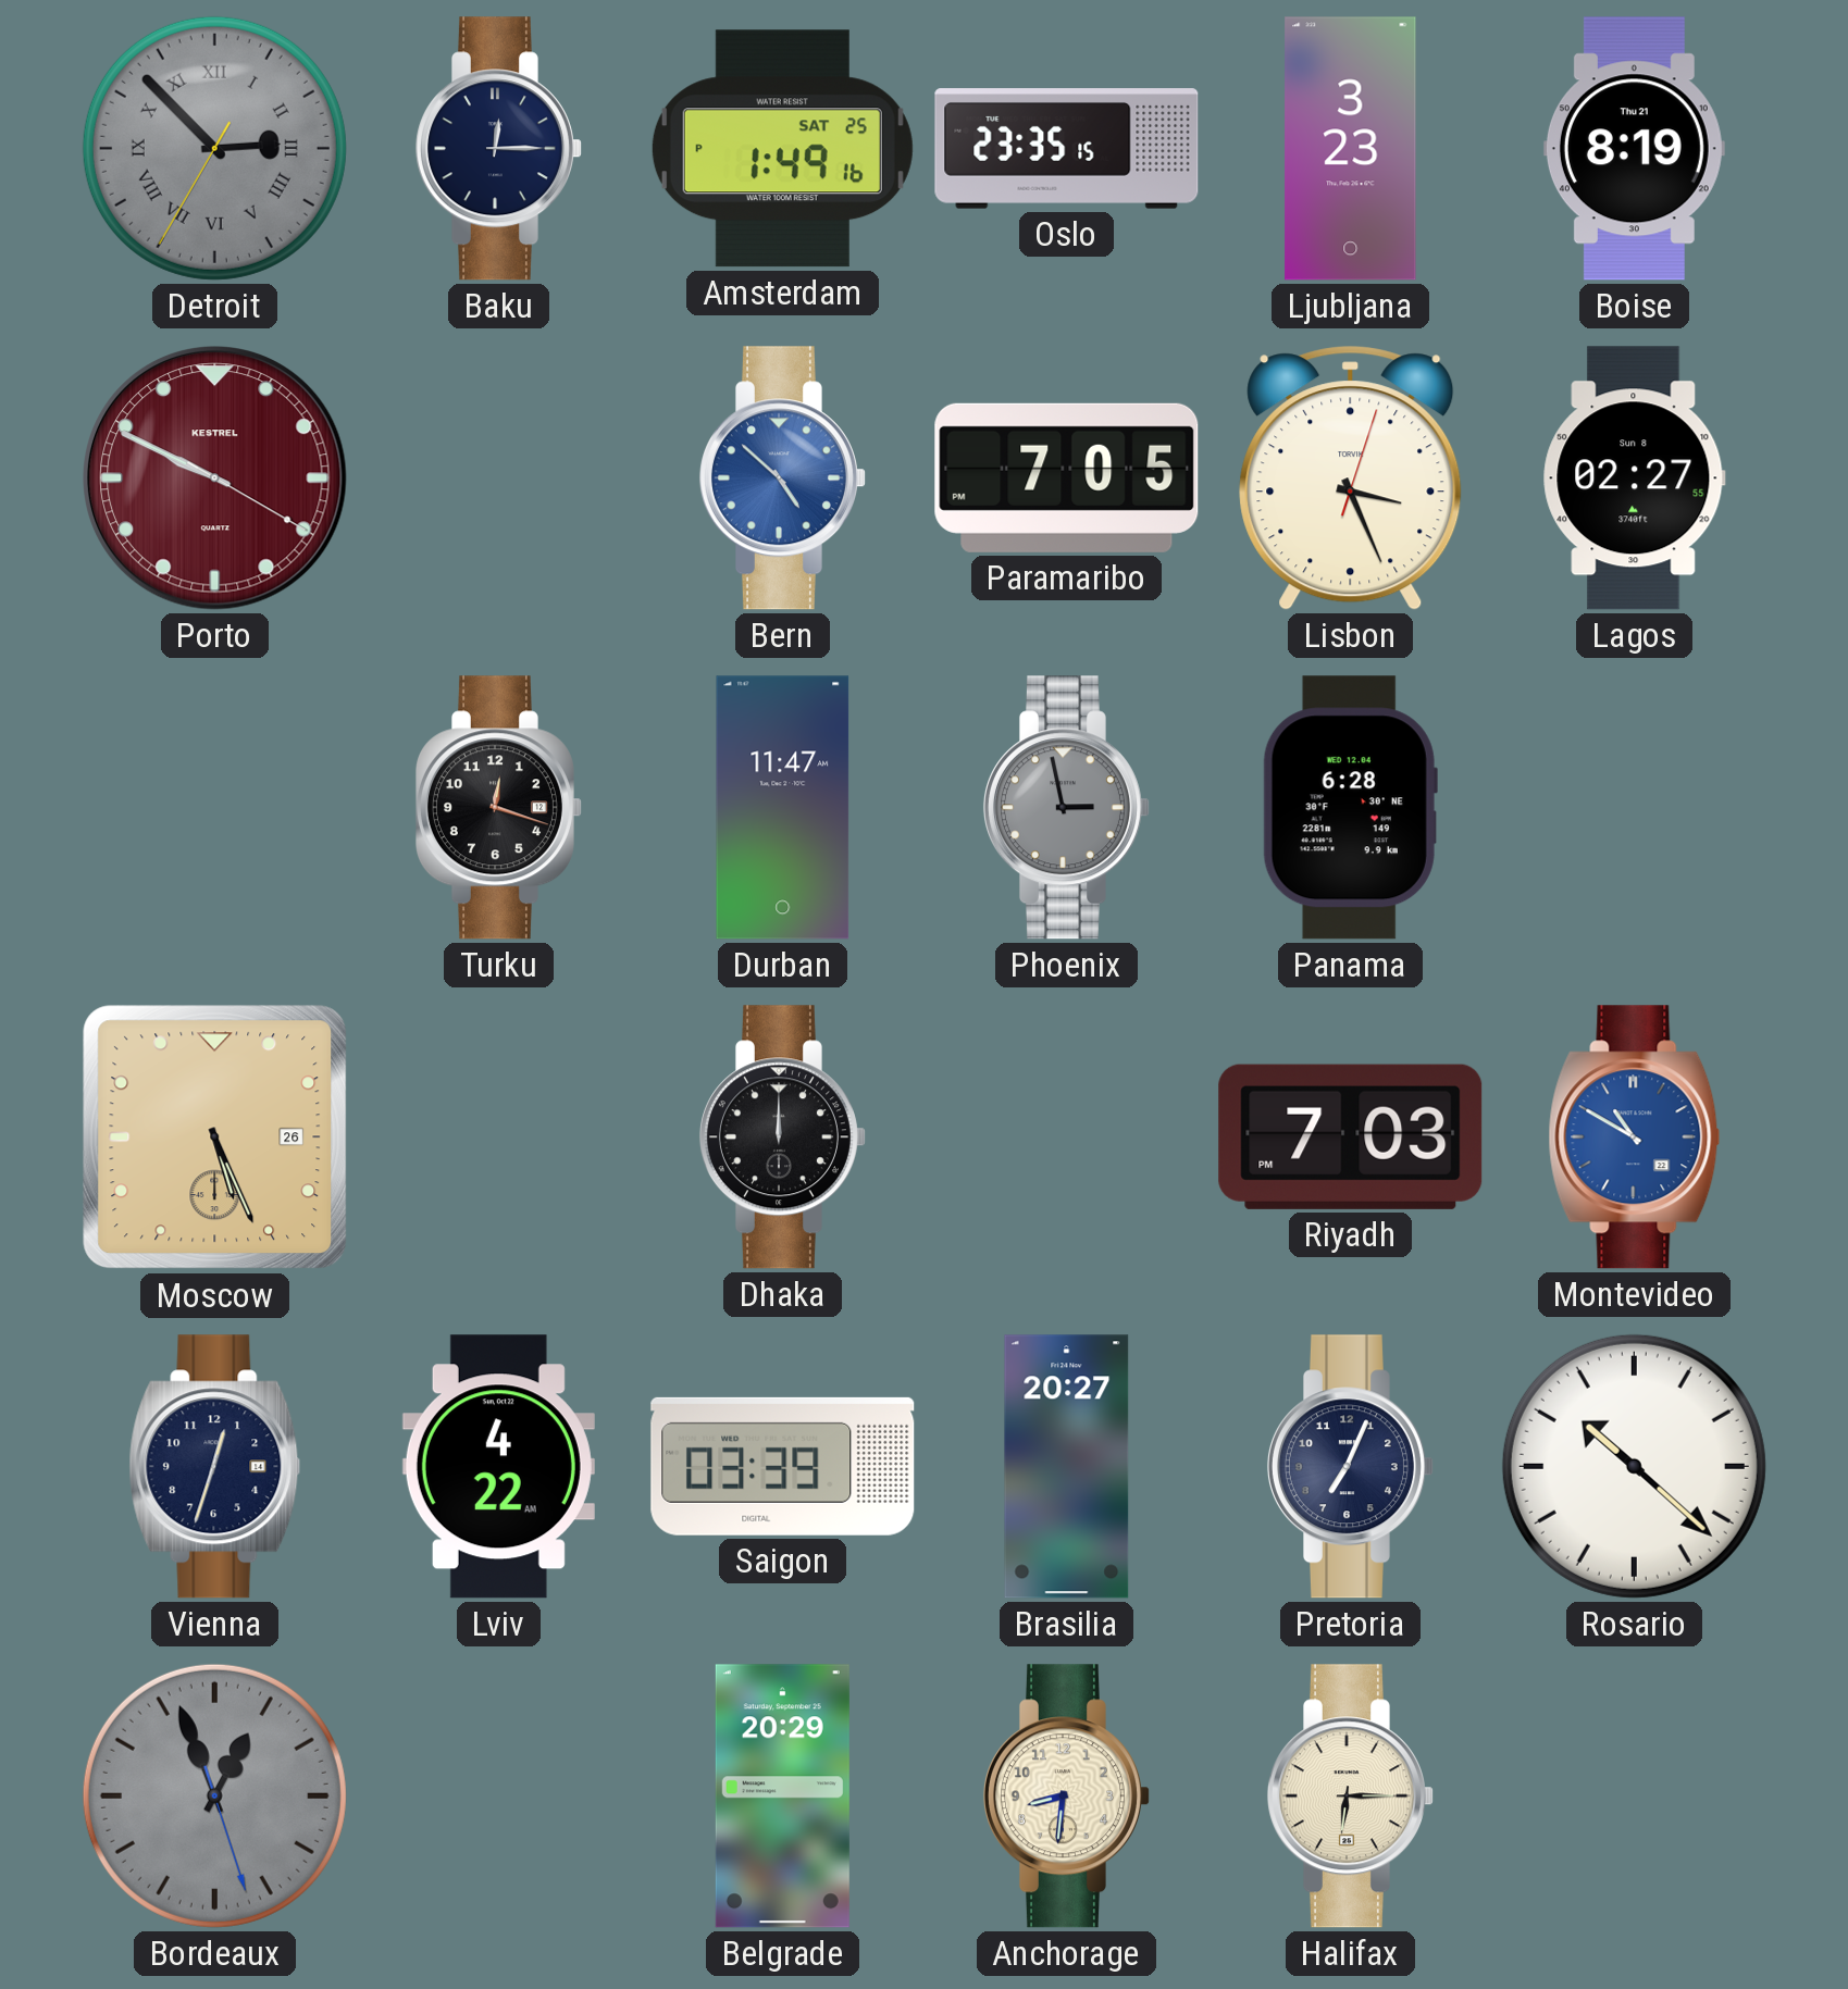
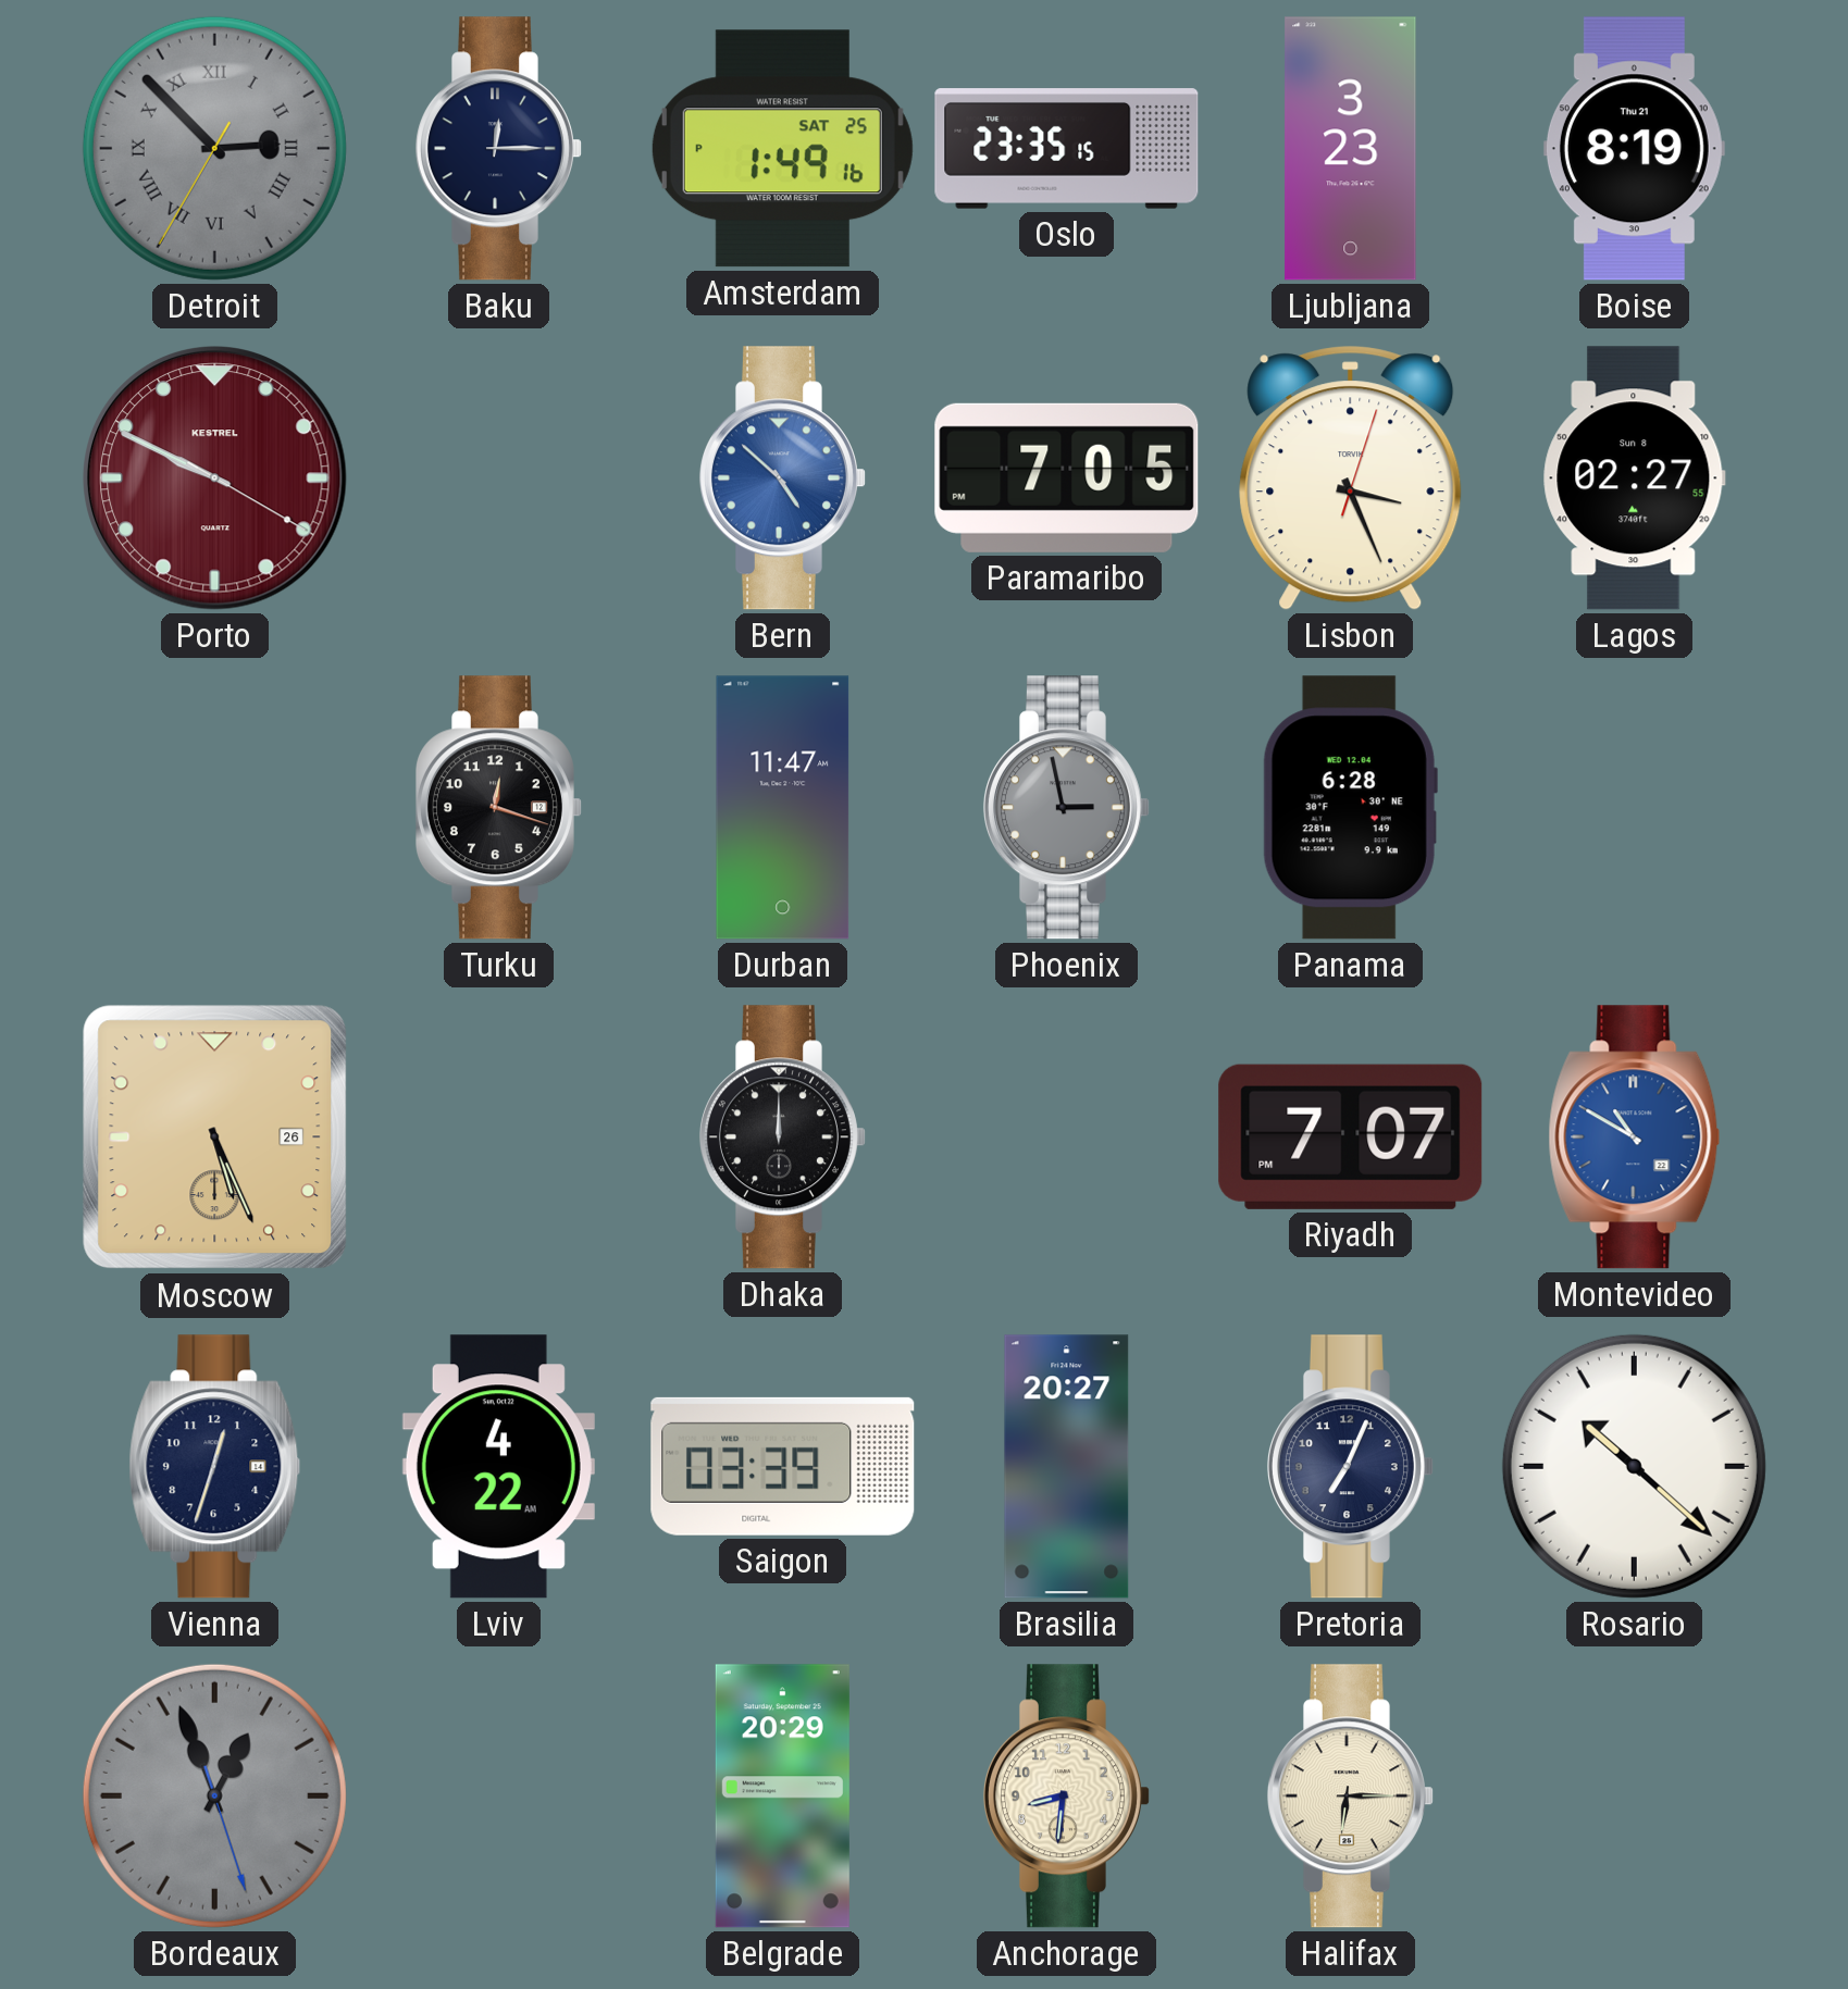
Riyadh: 7:03 -> 7:07 (1351, 1136)
